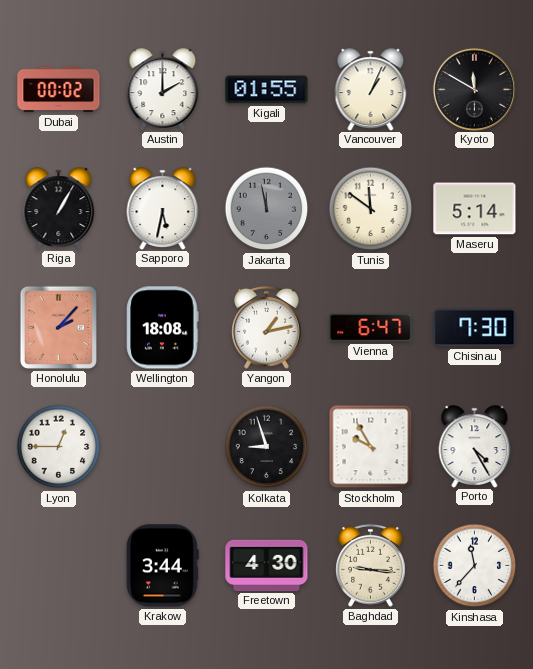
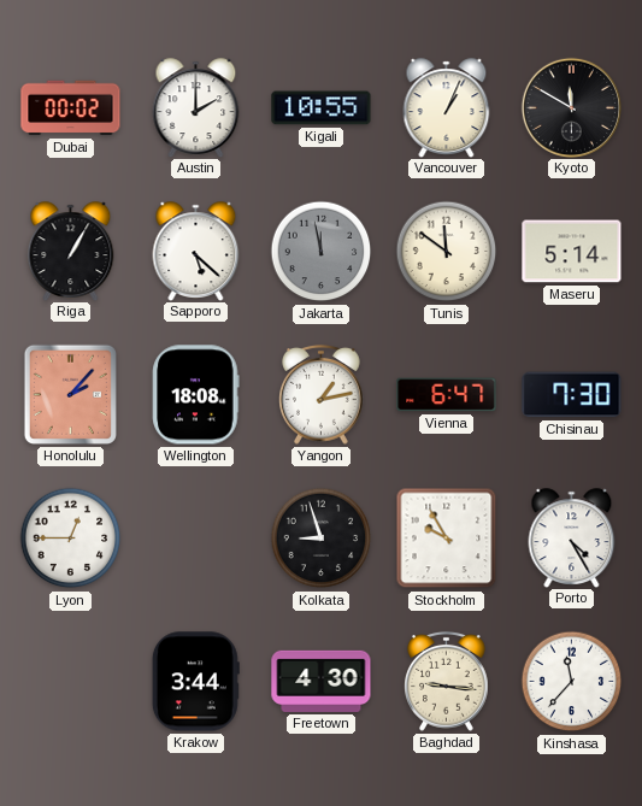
Kigali: 01:55 -> 10:55 (322, 108)
Sapporo: 5:32 -> 5:22 (196, 251)
